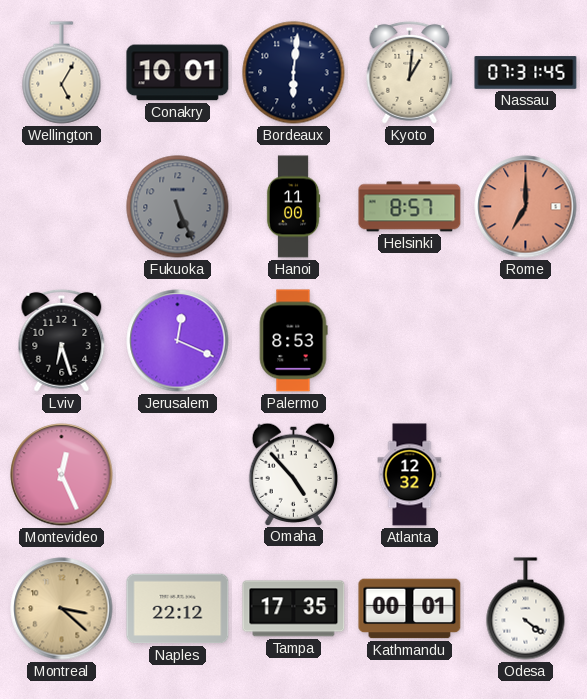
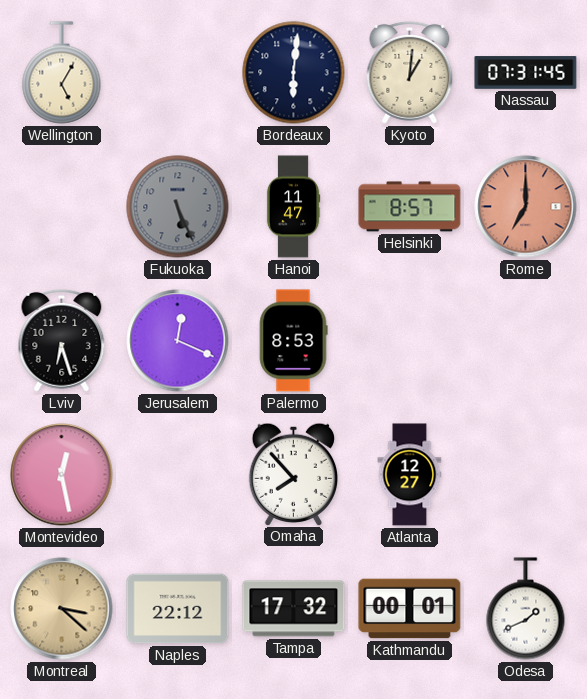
Conakry: 10:01 -> none (178, 73)
Hanoi: 11:00 -> 11:47 (293, 207)
Montevideo: 12:26 -> 12:28 (62, 475)
Omaha: 4:53 -> 7:53 (293, 474)
Atlanta: 12:32 -> 12:27 (410, 475)
Tampa: 17:35 -> 17:32 (294, 609)
Odesa: 4:21 -> 1:41 (526, 609)
